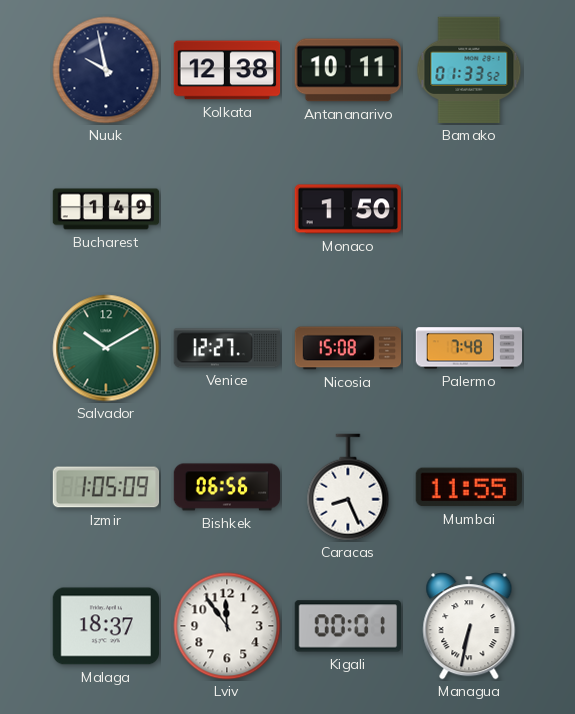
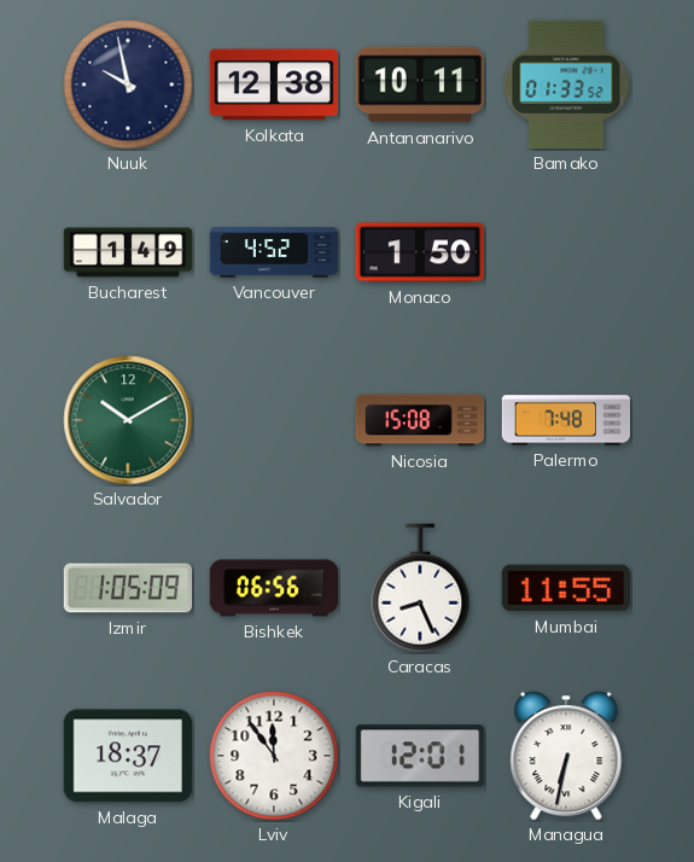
Vancouver: none -> 4:52 (274, 252)
Venice: 12:27 -> none (227, 348)
Kigali: 00:01 -> 12:01 (419, 756)
